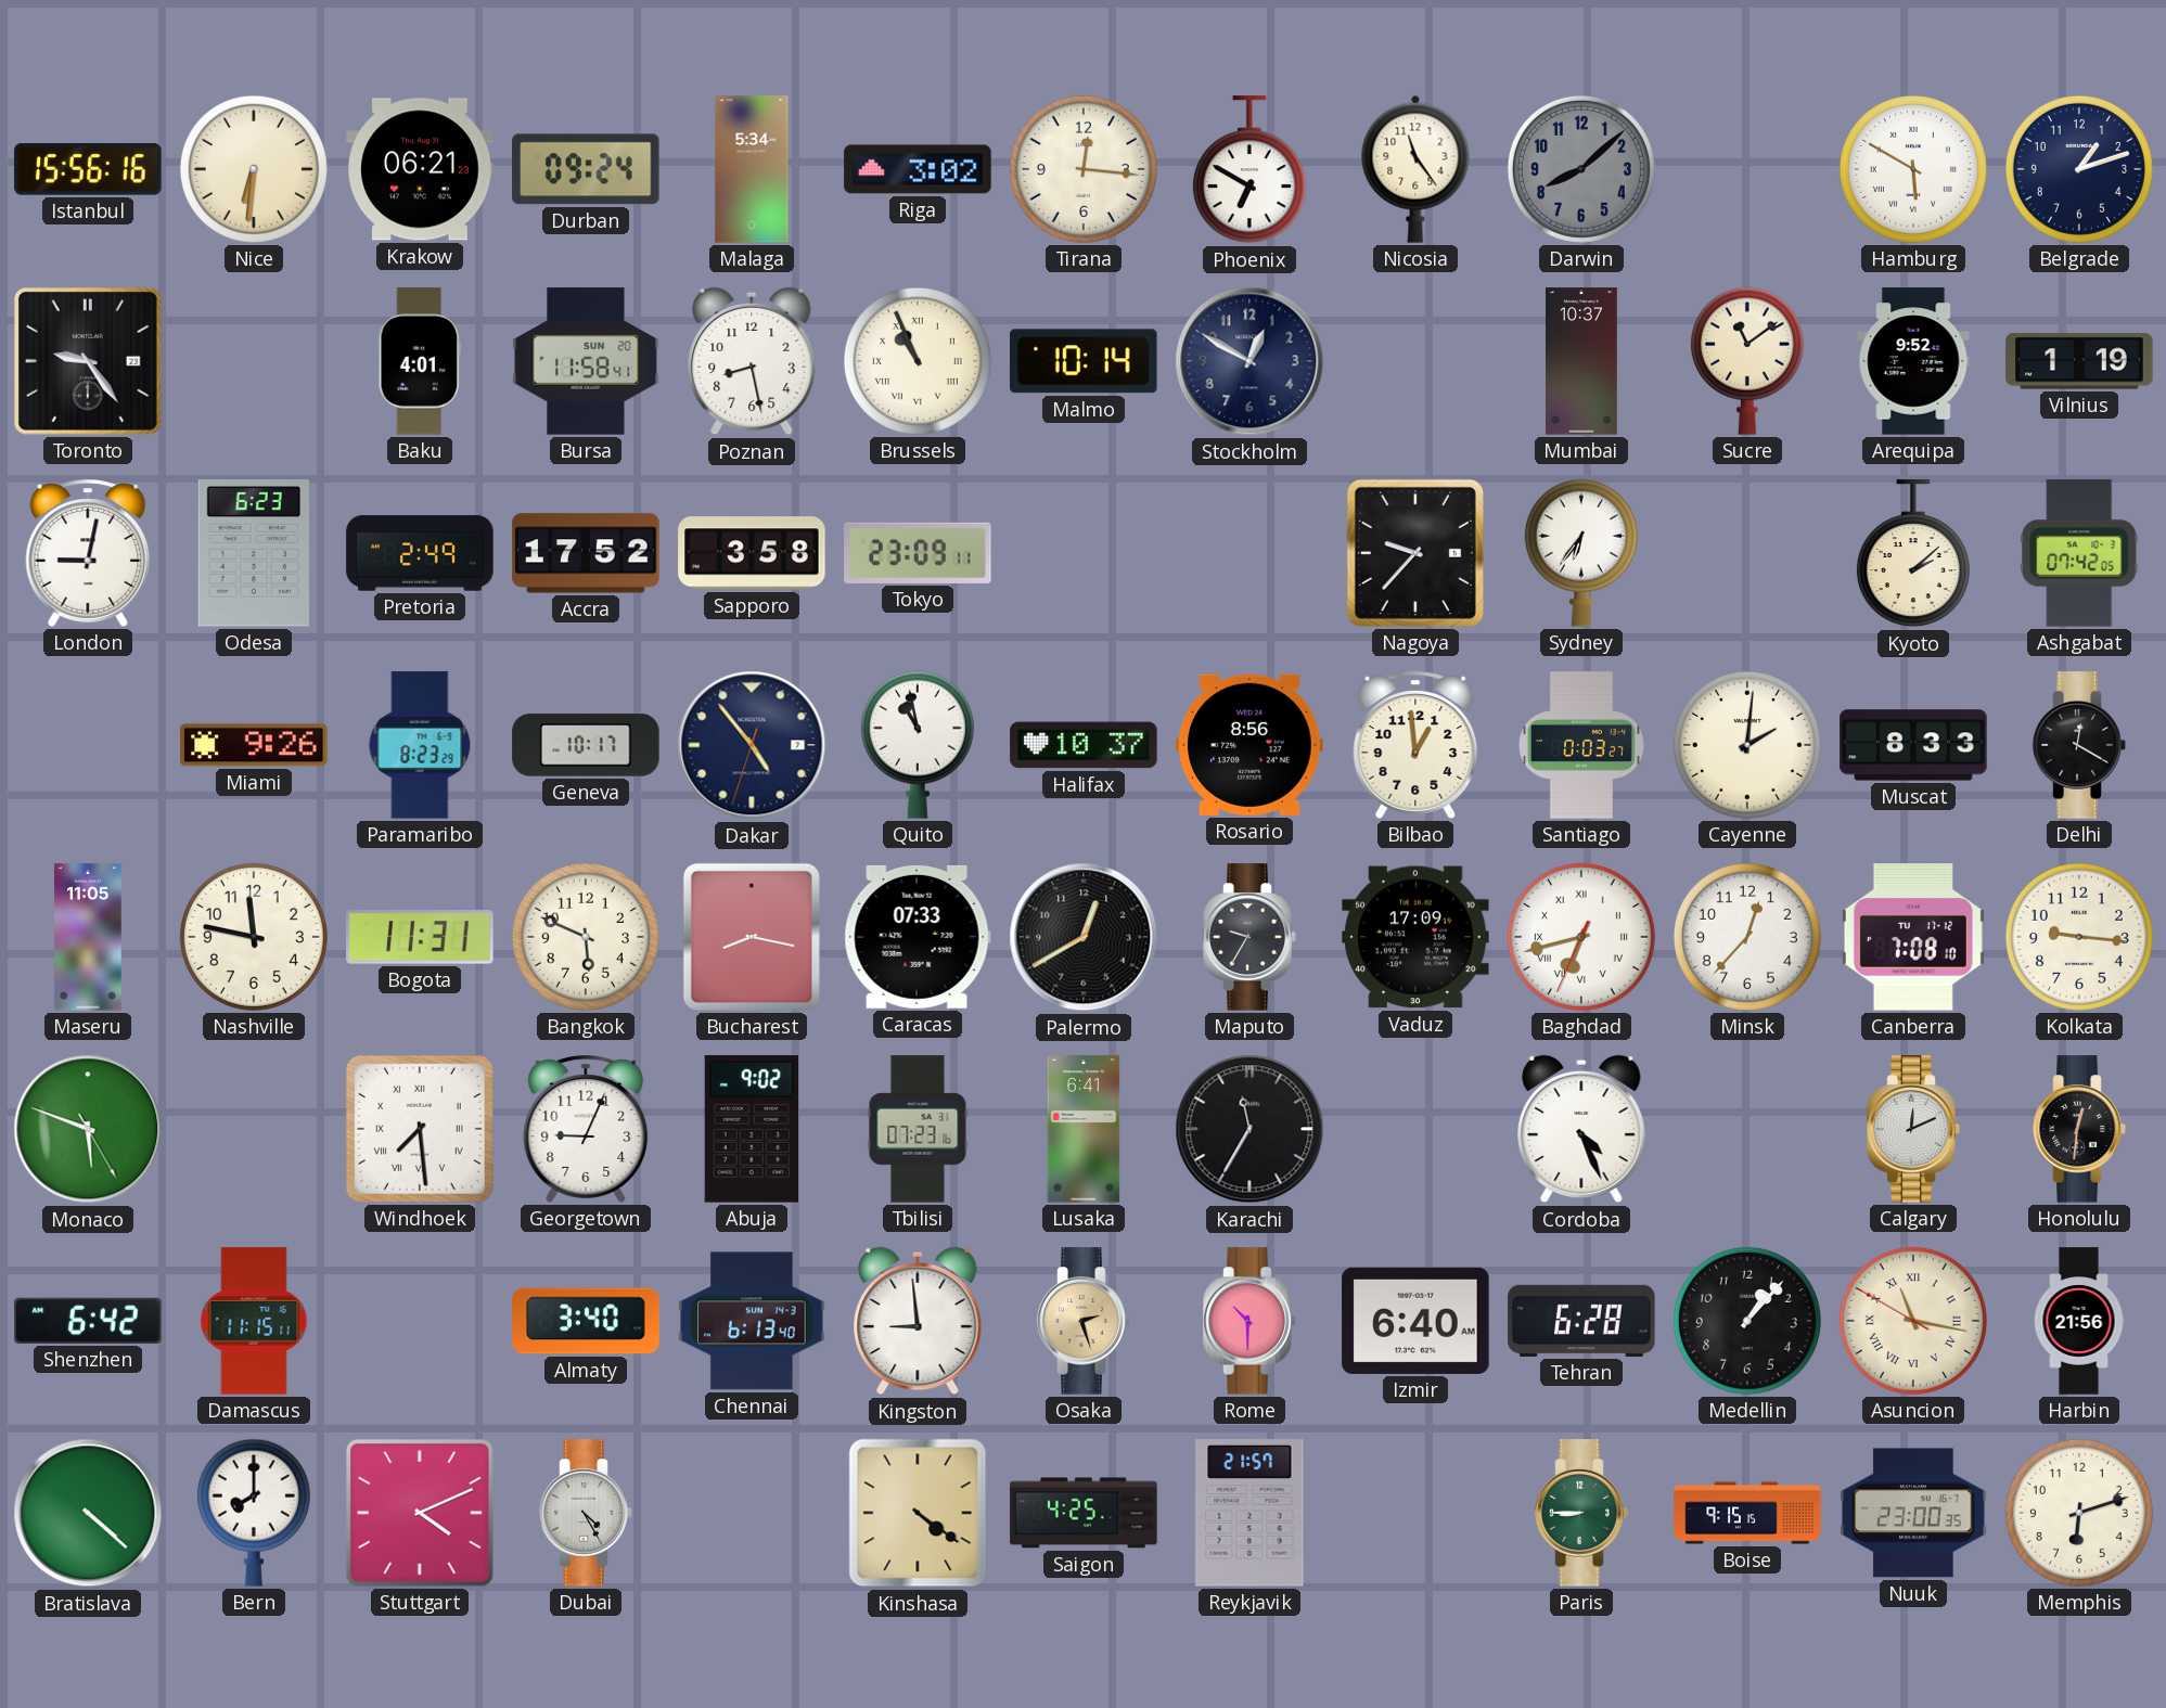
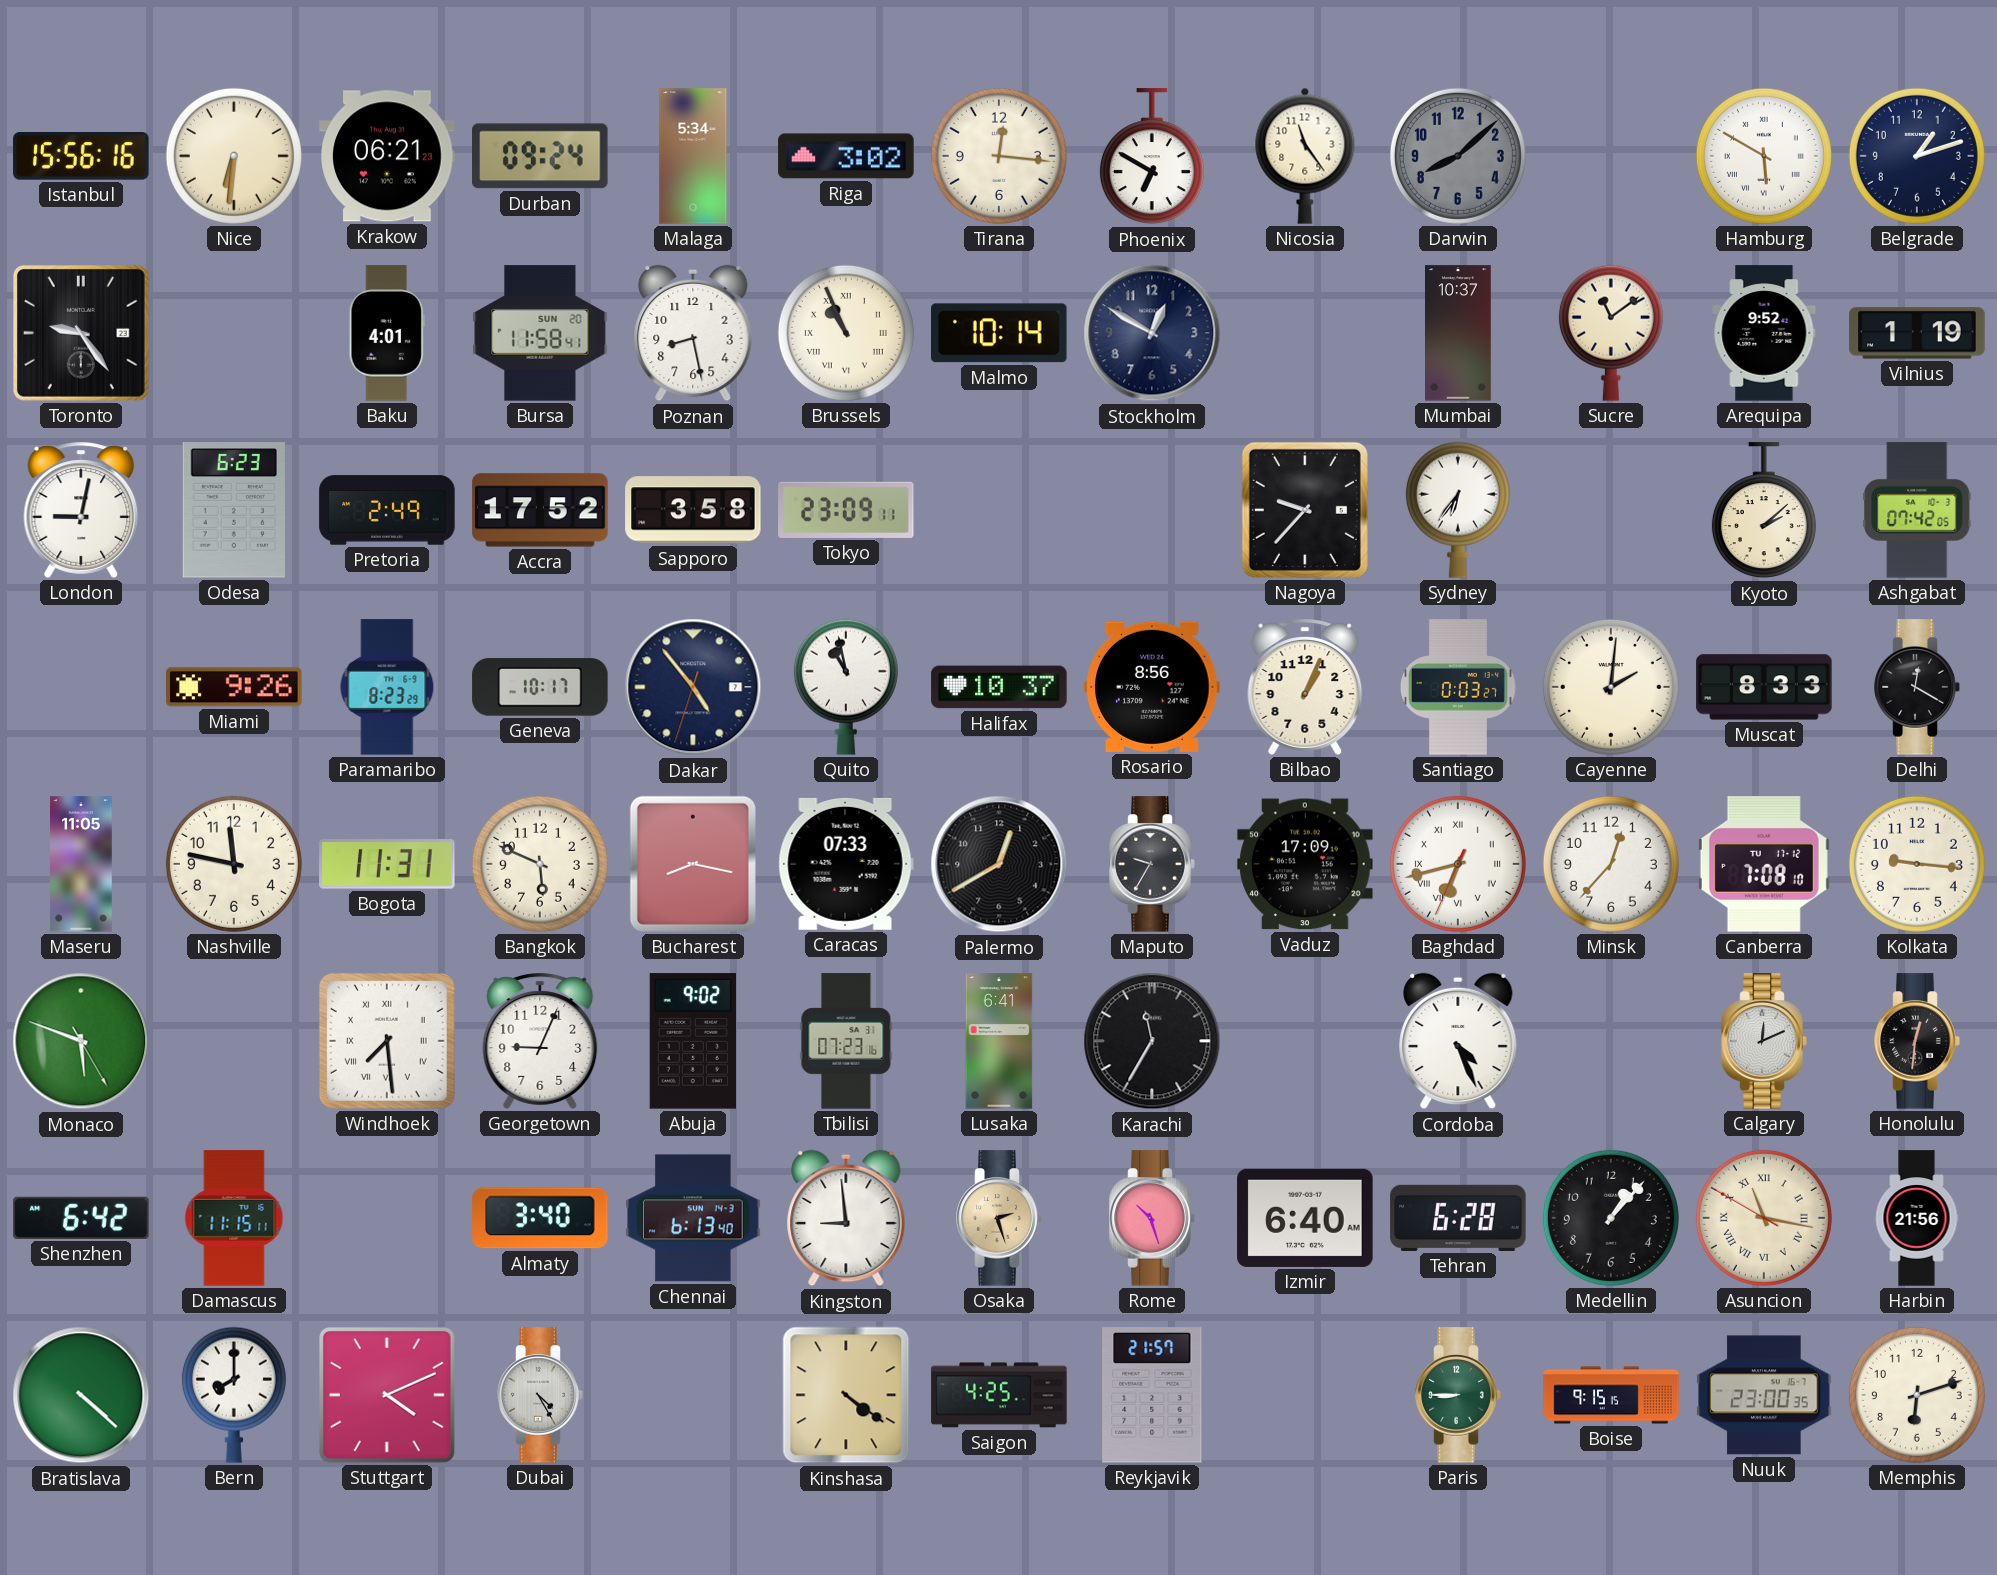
Bilbao: 12:59 -> 1:04 (1305, 687)
Rome: 10:30 -> 10:27 (1152, 1218)
